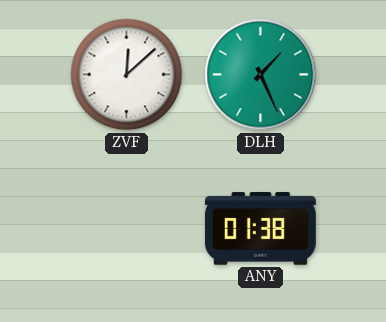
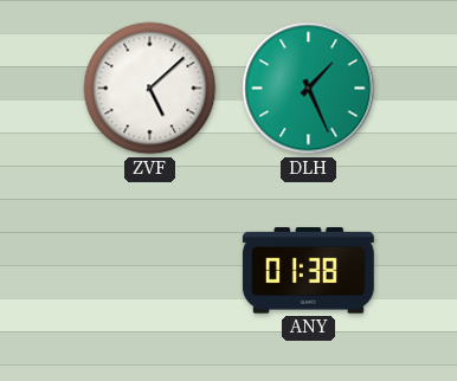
ZVF: 12:08 -> 5:08 (150, 89)
